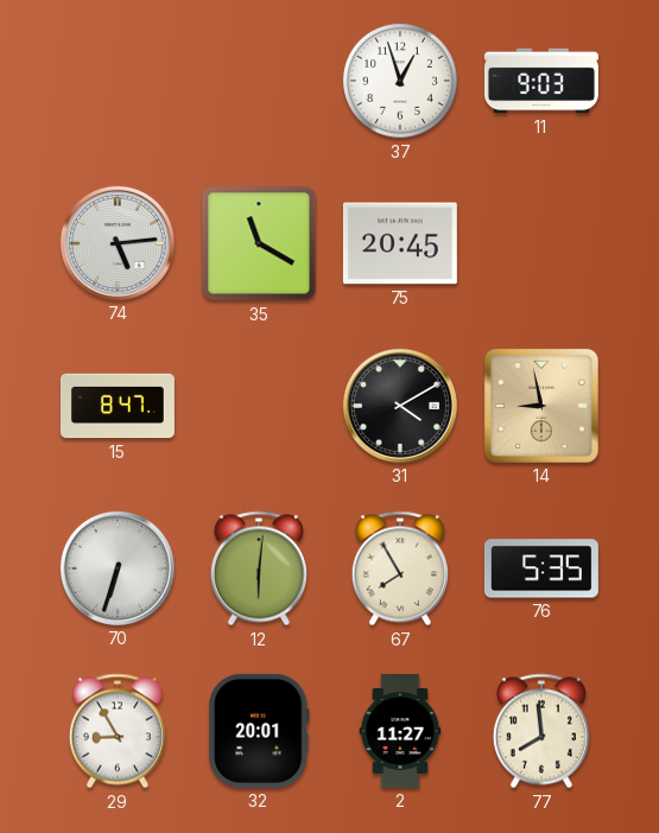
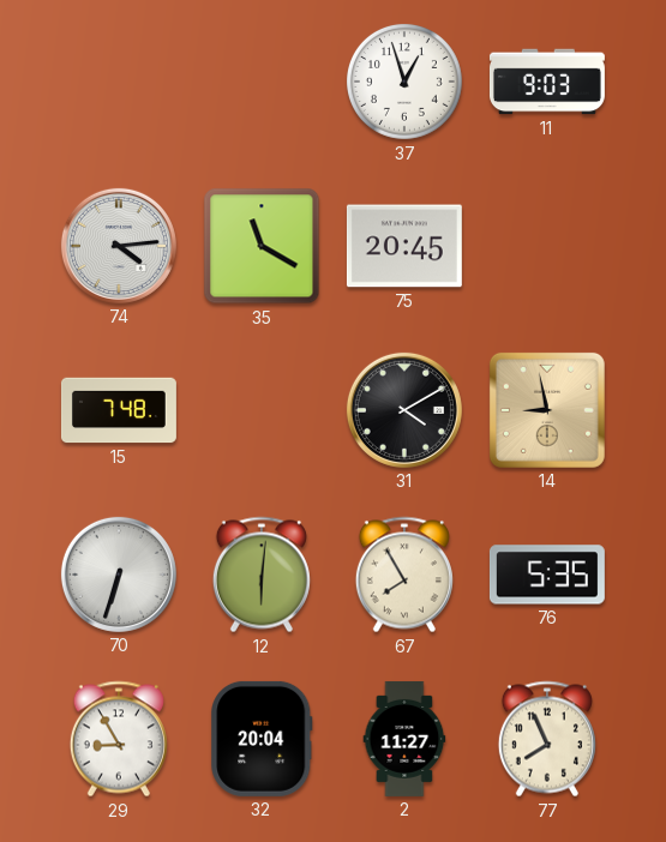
74: 5:14 -> 4:14 (119, 246)
15: 8:47 -> 7:48 (119, 410)
32: 20:01 -> 20:04 (262, 739)
77: 7:59 -> 7:56 (547, 739)
